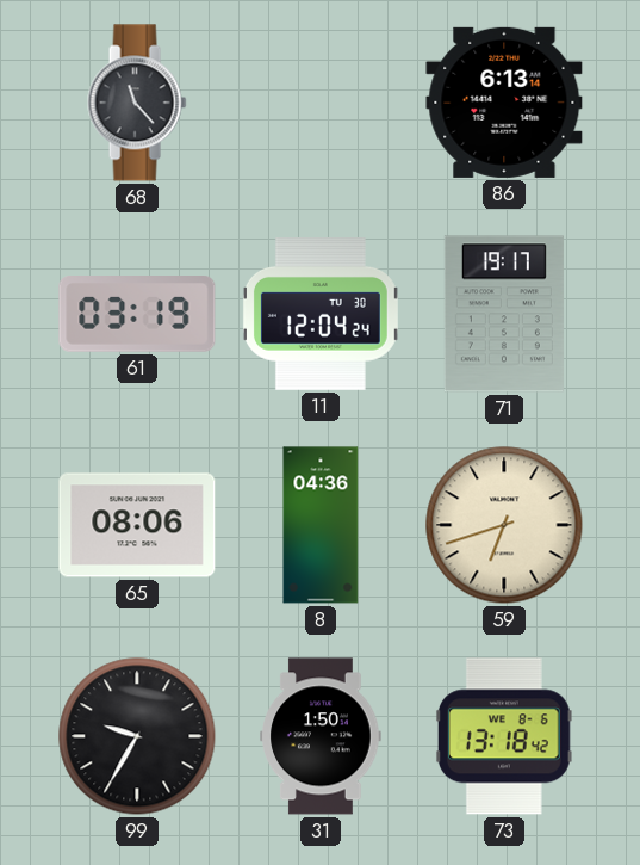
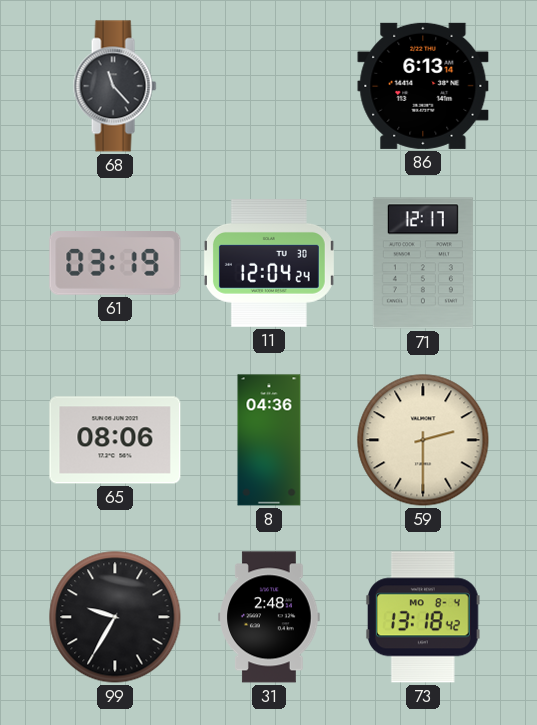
71: 19:17 -> 12:17 (423, 263)
59: 6:42 -> 2:30 (423, 440)
31: 1:50 -> 2:48 (269, 617)
73 date: WE 8-6 -> MO 8-4 (423, 617)
